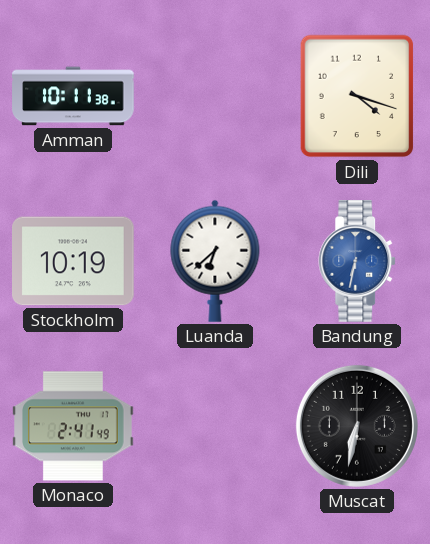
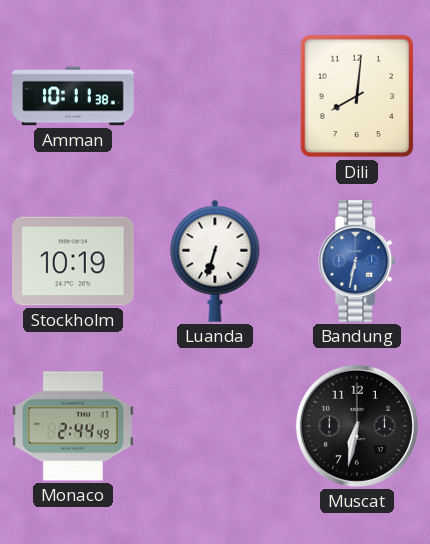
Dili: 4:18 -> 8:01 (357, 96)
Luanda: 6:38 -> 6:33 (215, 261)
Monaco: 2:41 -> 2:44 (74, 426)
